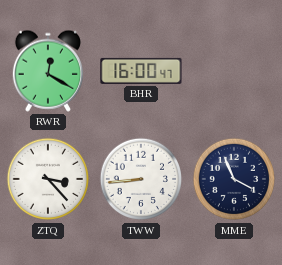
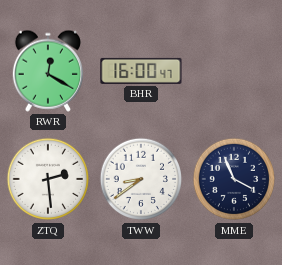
ZTQ: 3:23 -> 2:29 (48, 179)
TWW: 8:44 -> 8:39 (141, 179)
